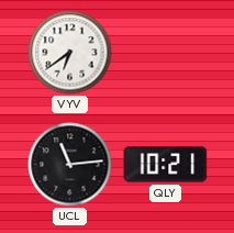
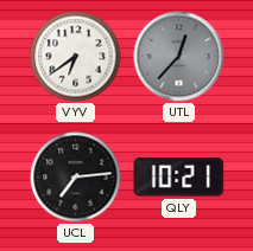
UTL: none -> 12:37 (179, 57)
UCL: 11:14 -> 7:14 (76, 178)
